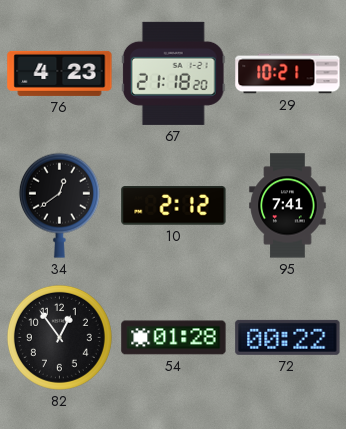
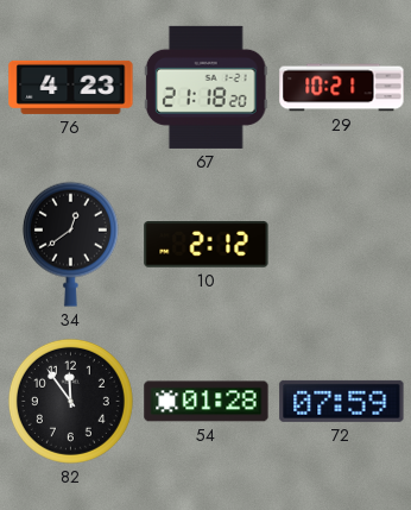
95: 7:41 -> none (288, 206)
82: 12:54 -> 11:54 (70, 401)
72: 00:22 -> 07:59 (342, 401)
